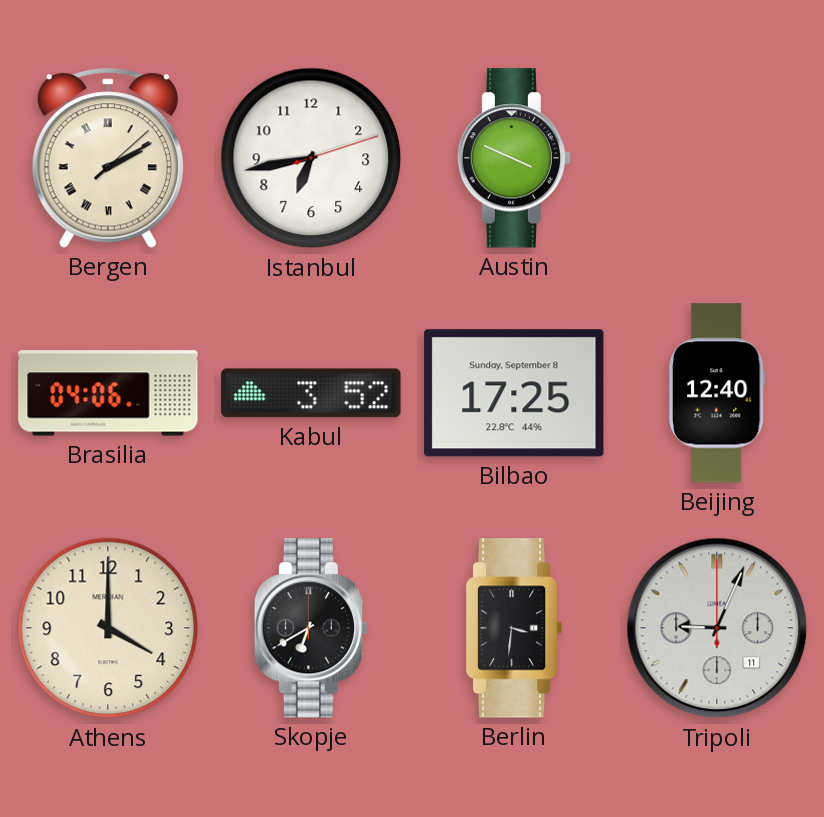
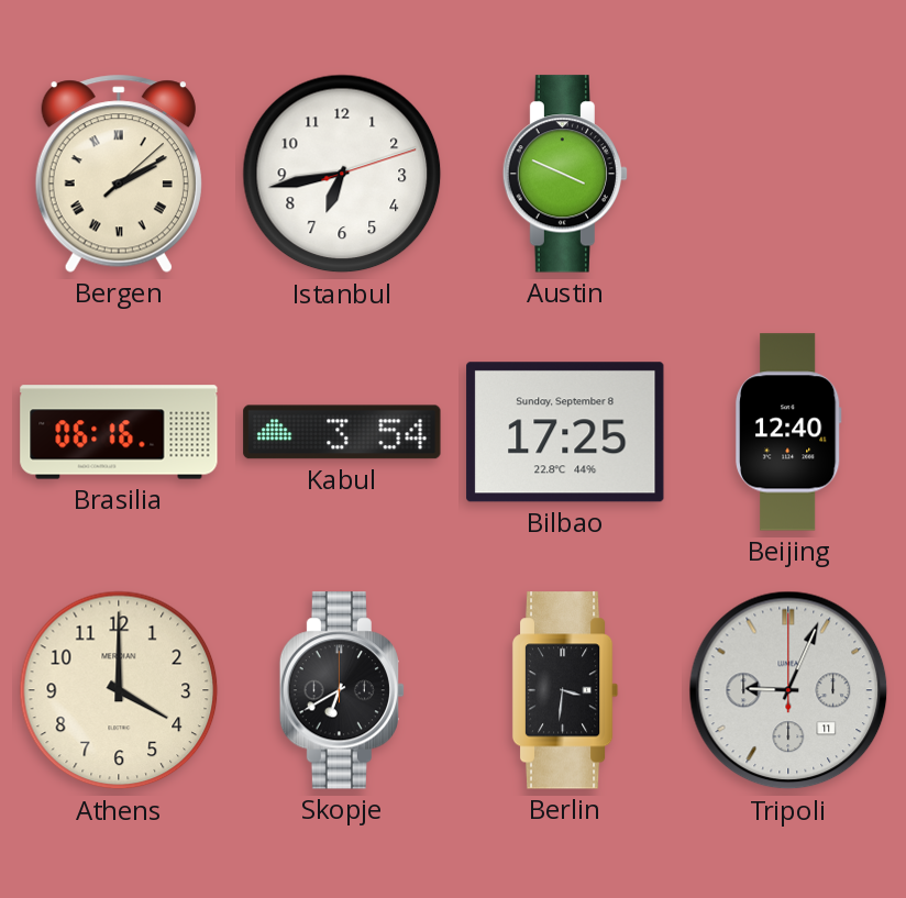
Brasilia: 04:06 -> 06:16 (119, 432)
Kabul: 3:52 -> 3:54 (342, 432)
